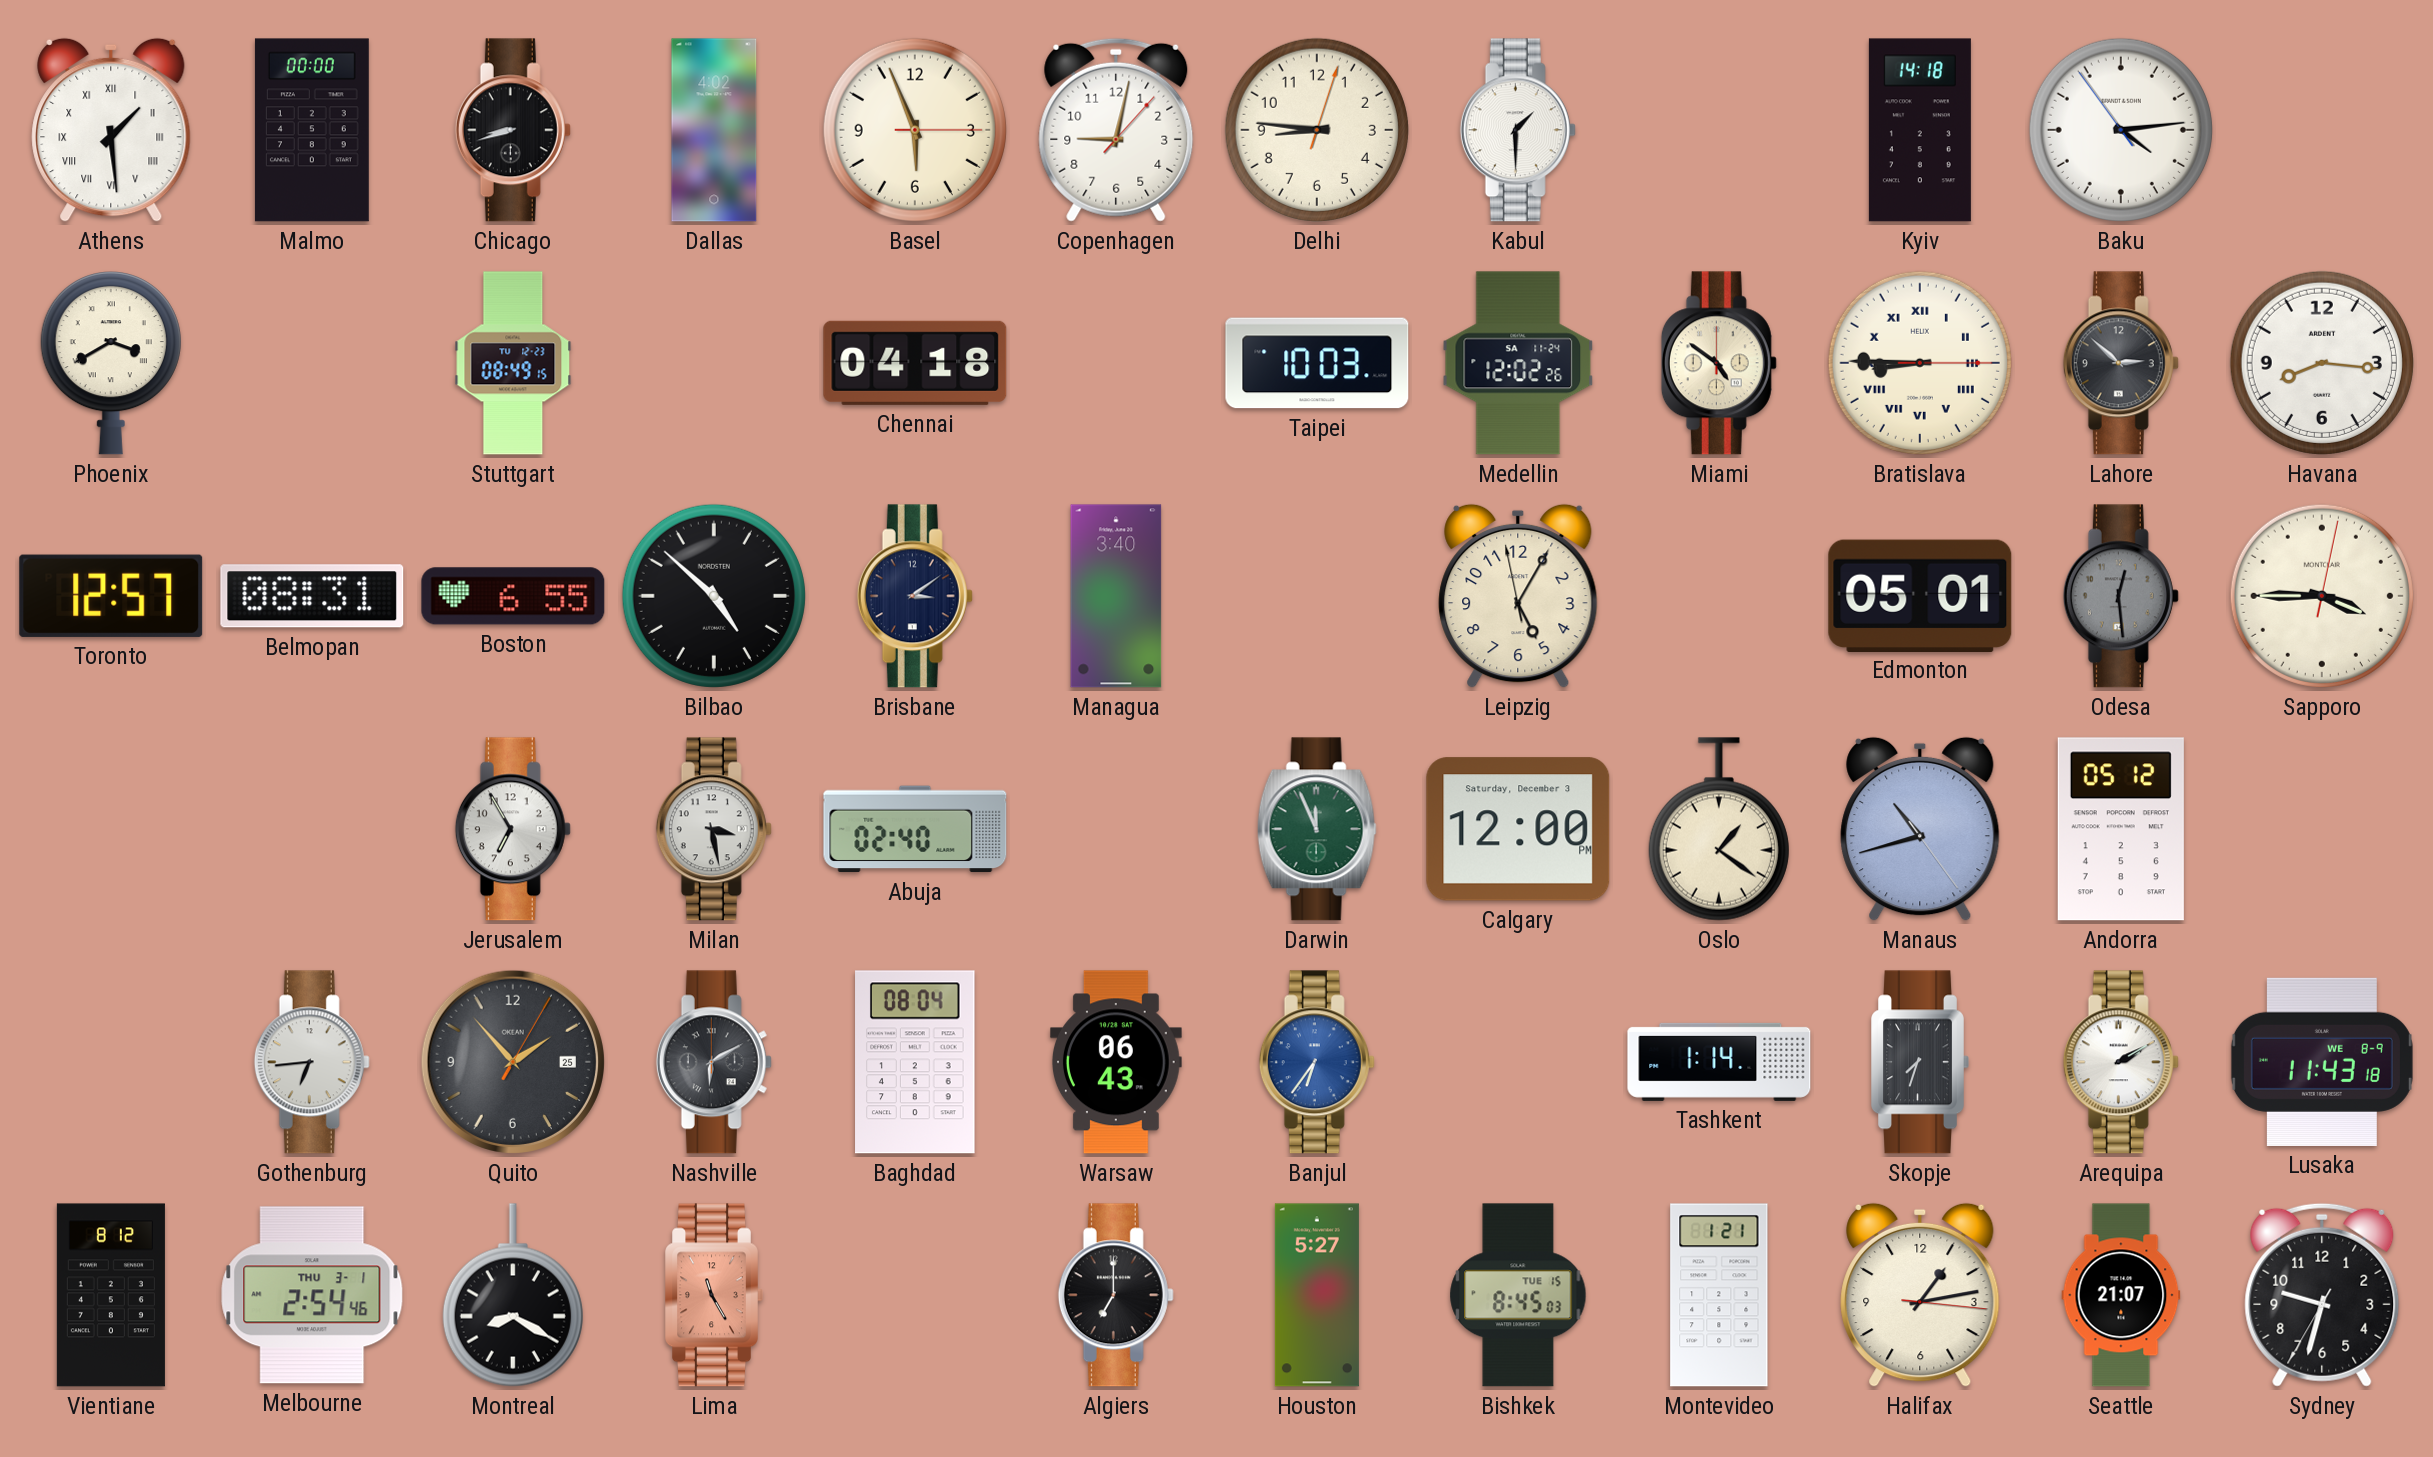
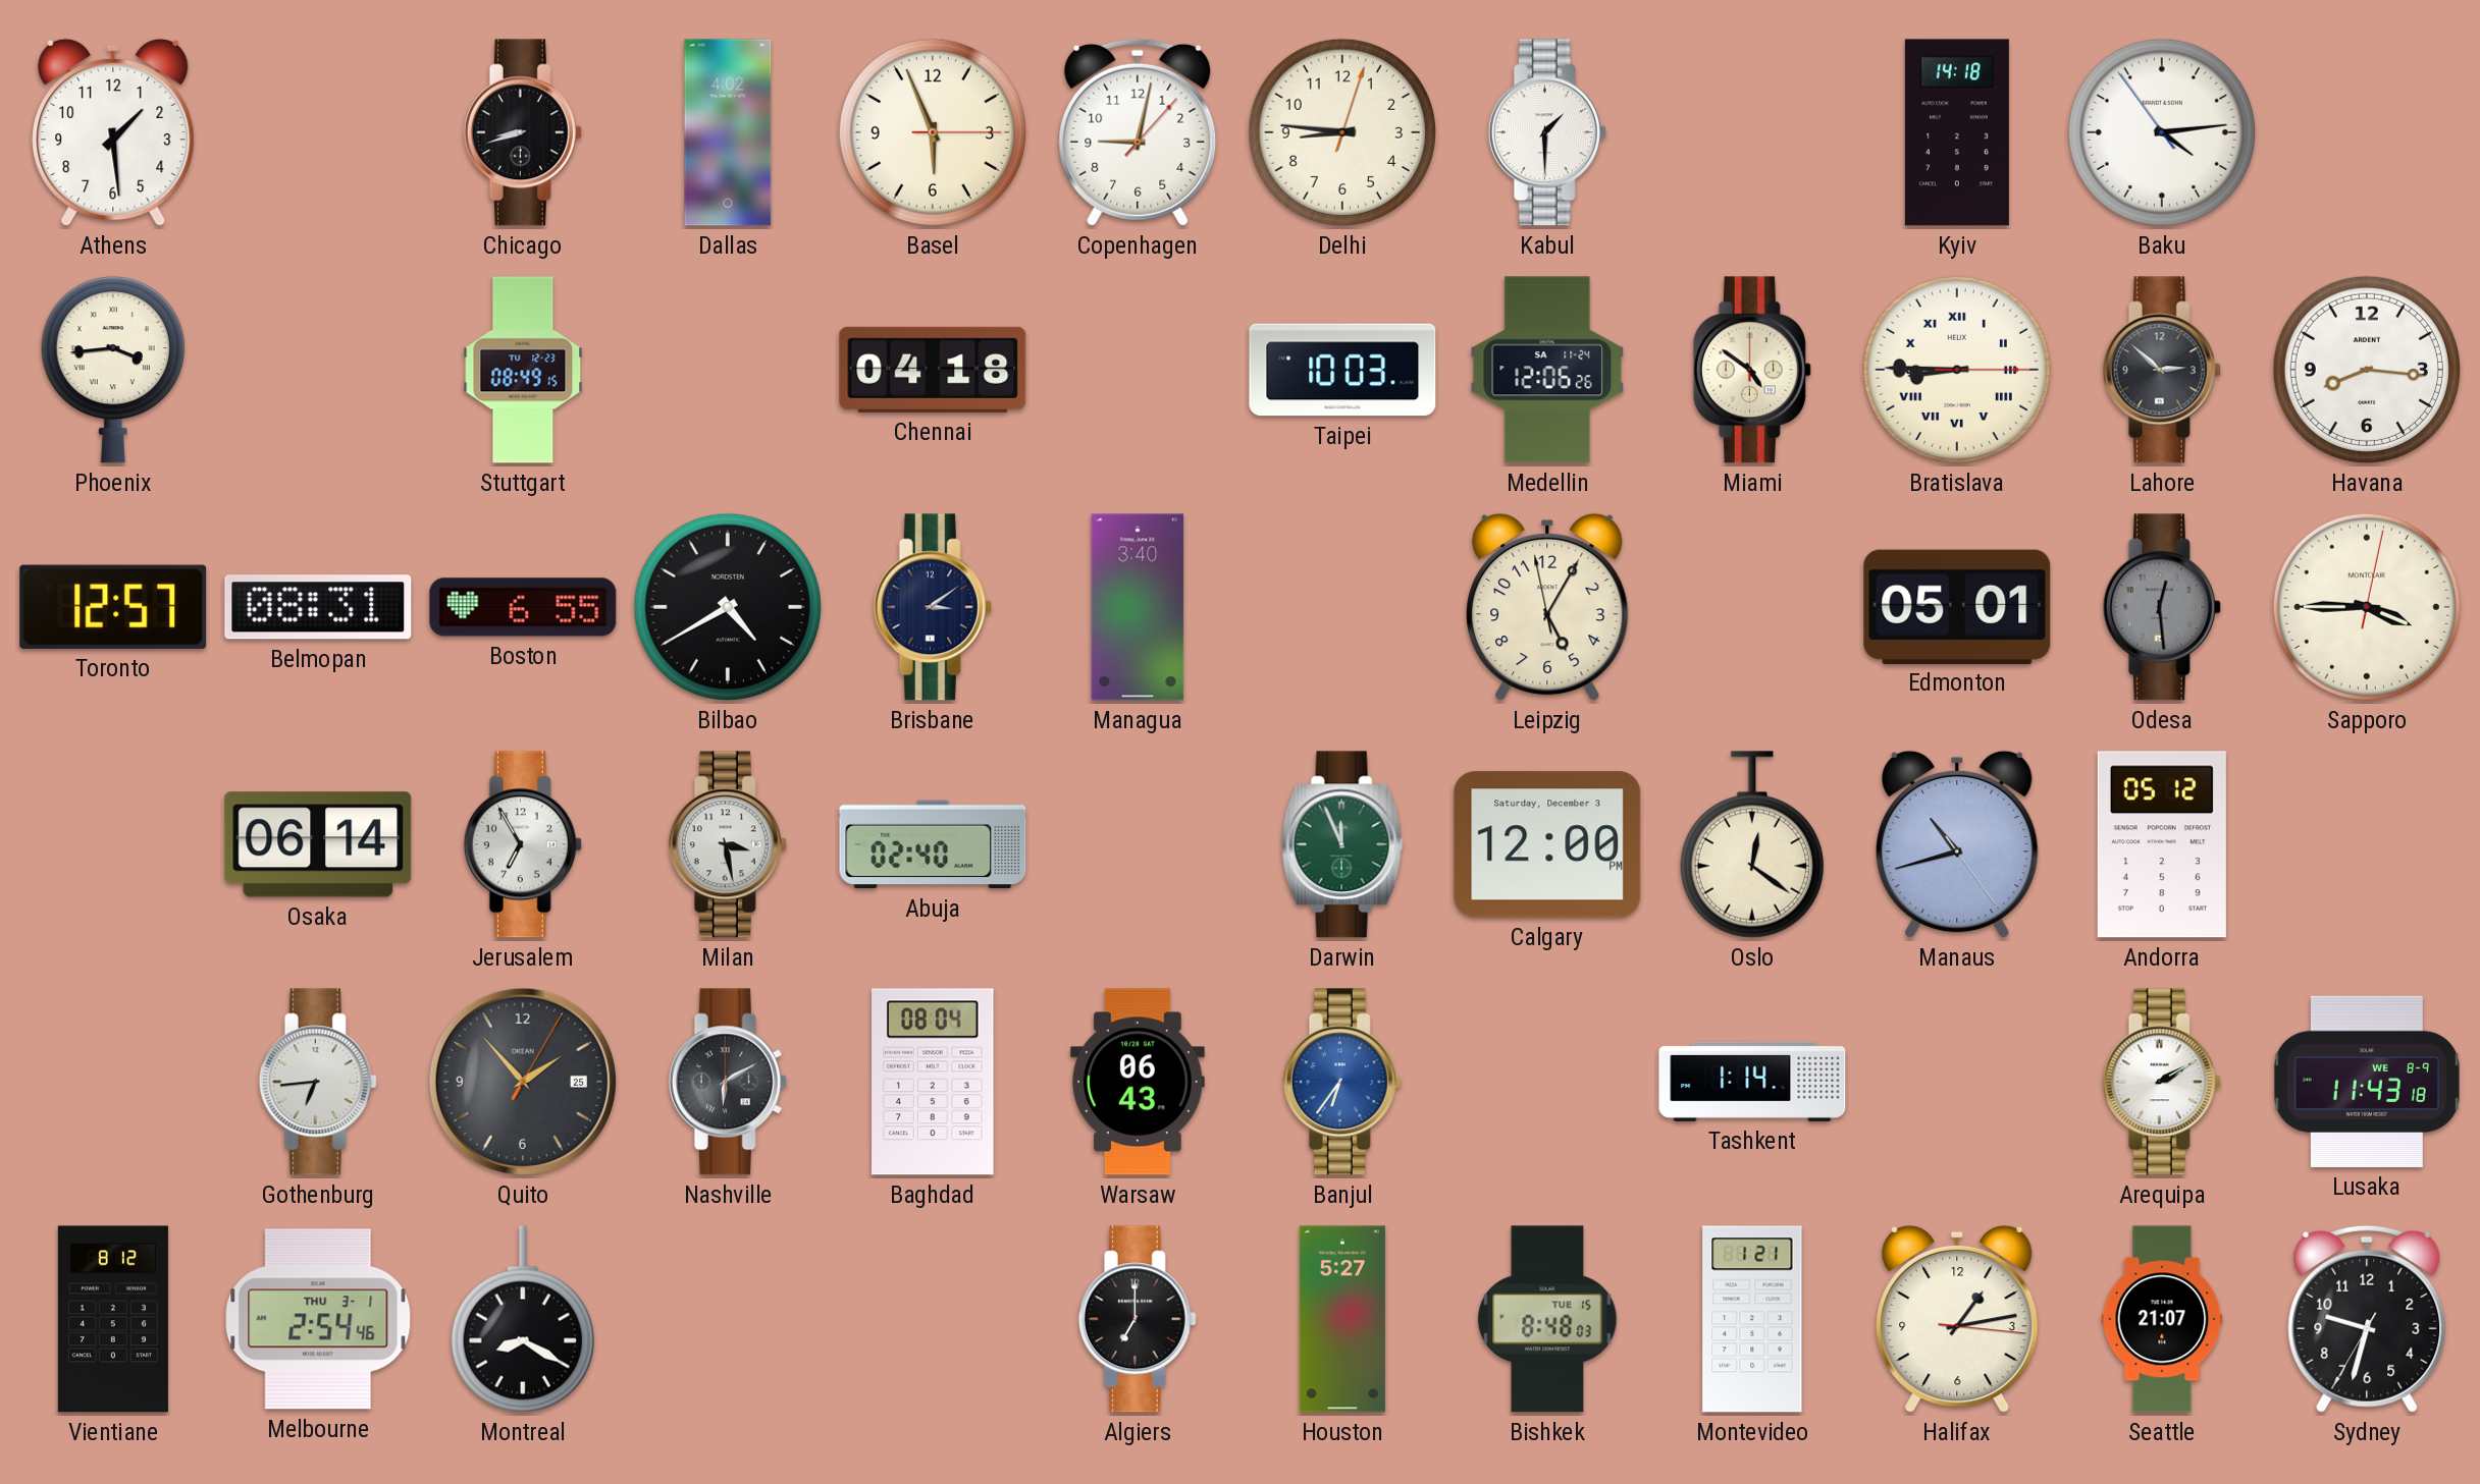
Athens numerals: Roman -> Arabic (113, 132)
Malmo: 00:00 -> none (312, 130)
Phoenix: 3:40 -> 3:44 (113, 371)
Medellin: 12:02 -> 12:06 (1547, 370)
Bilbao: 4:52 -> 4:40 (728, 607)
Osaka: none -> 06:14 (318, 844)
Oslo: 1:21 -> 12:21 (1752, 844)
Skopje: 7:33 -> none (1920, 1062)
Lima: 11:25 -> none (714, 1295)
Bishkek: 8:45 -> 8:48 (1547, 1319)
